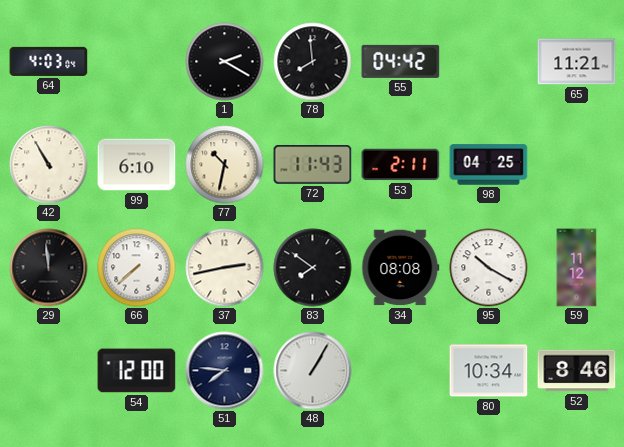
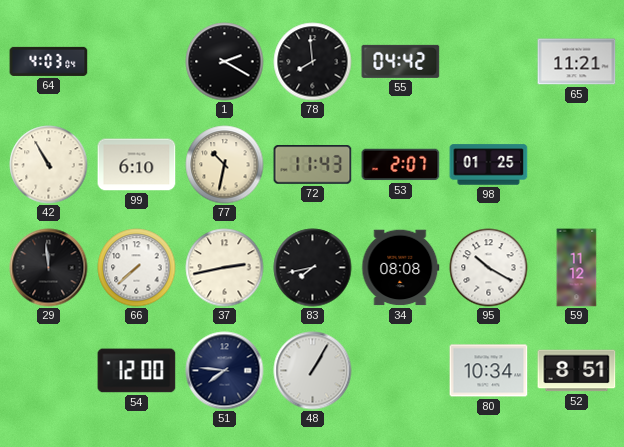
53: 2:11 -> 2:07 (401, 165)
98: 04:25 -> 01:25 (489, 165)
83: 7:51 -> 7:43 (313, 268)
52: 8:46 -> 8:51 (577, 371)
